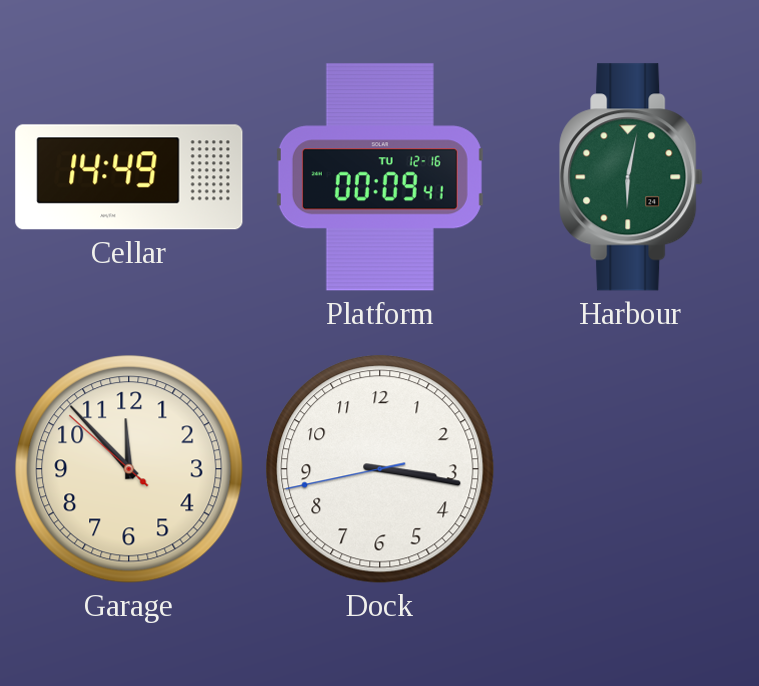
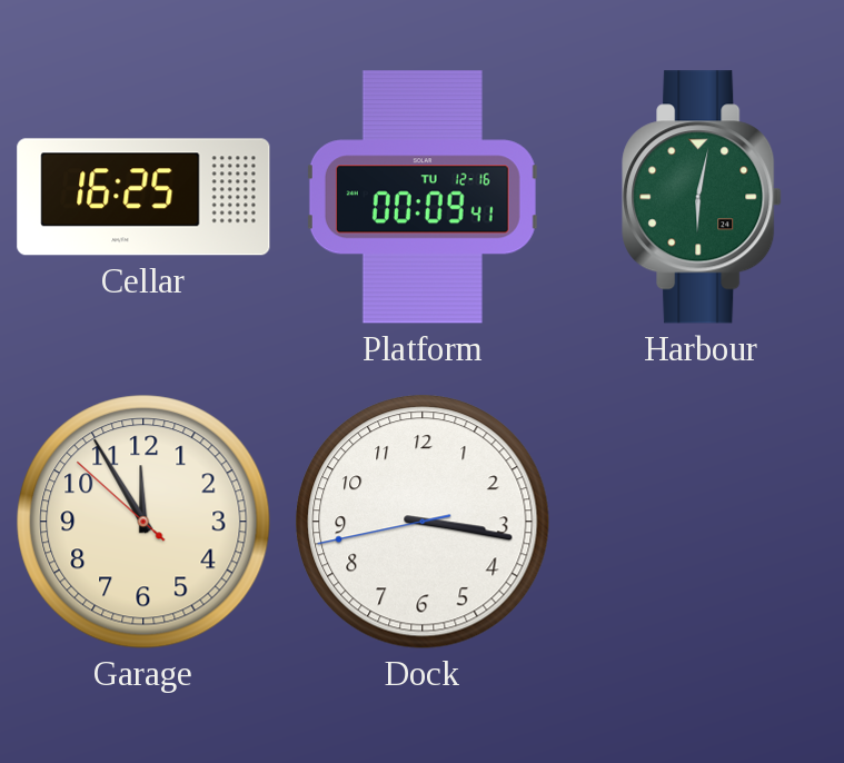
Cellar: 14:49 -> 16:25 (143, 197)
Garage: 11:52 -> 11:54 (143, 522)
